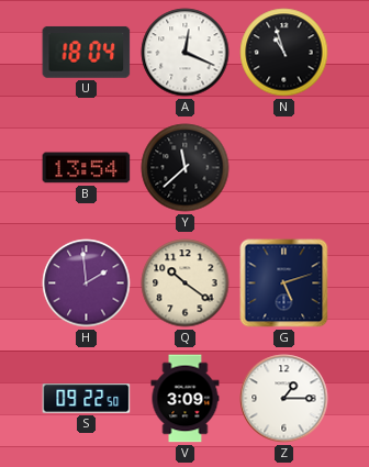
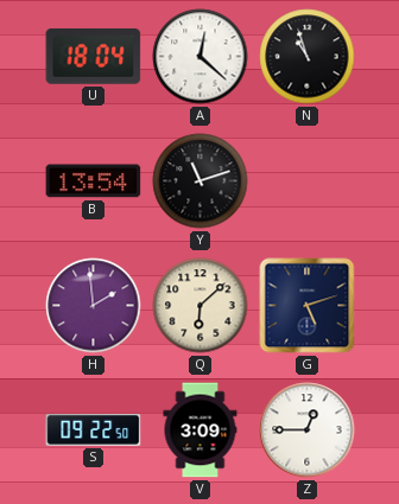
A: 12:19 -> 12:22 (201, 57)
Y: 11:38 -> 11:12 (201, 181)
Q: 10:21 -> 6:08 (201, 306)
Z: 1:15 -> 12:45 (308, 430)
